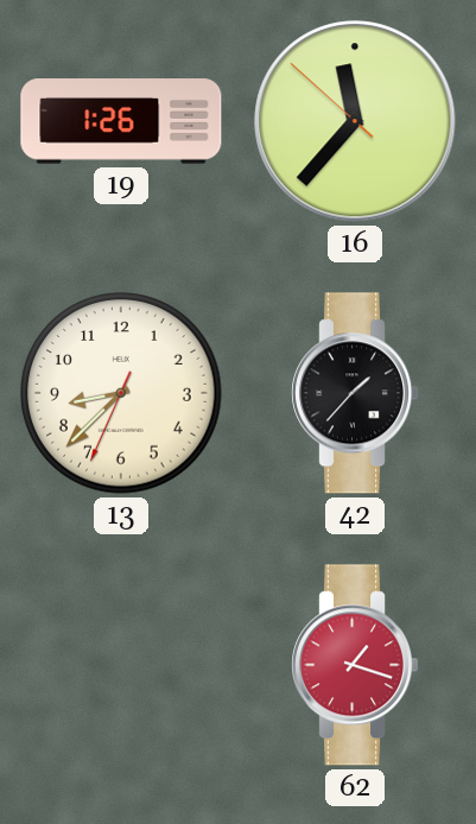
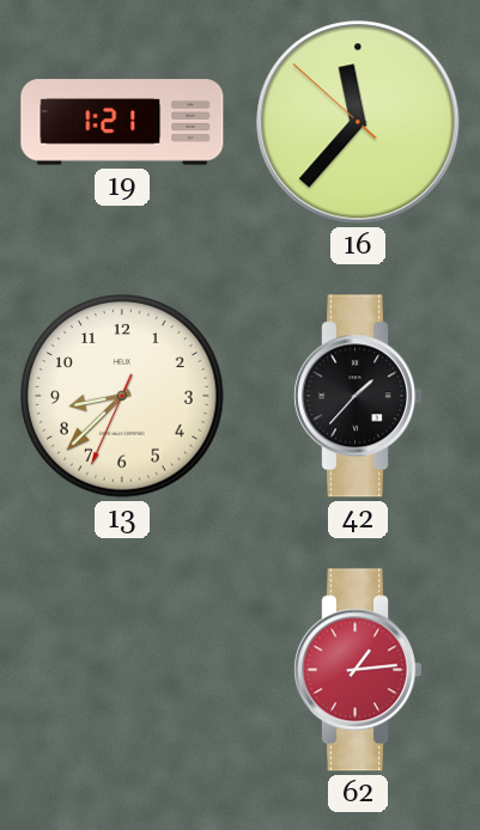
19: 1:26 -> 1:21 (122, 122)
62: 1:18 -> 1:14 (358, 670)
